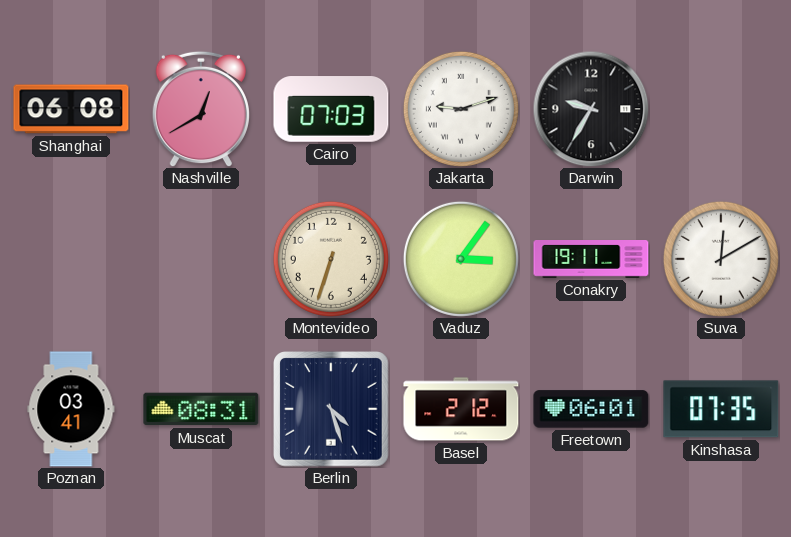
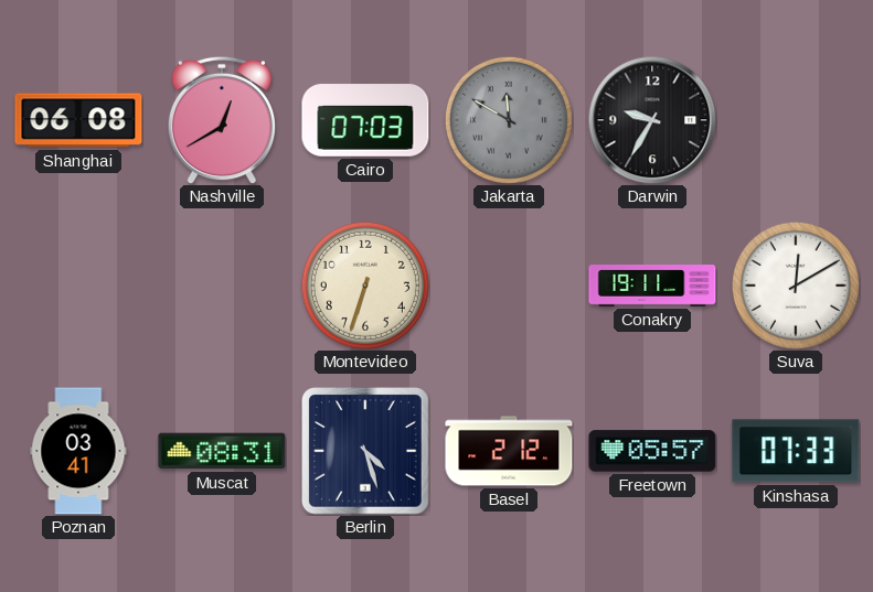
Jakarta: 9:12 -> 11:50 (509, 120)
Jakarta dial: white -> grey (509, 120)
Vaduz: 3:06 -> none (461, 259)
Freetown: 06:01 -> 05:57 (652, 451)
Kinshasa: 07:35 -> 07:33 (796, 451)
